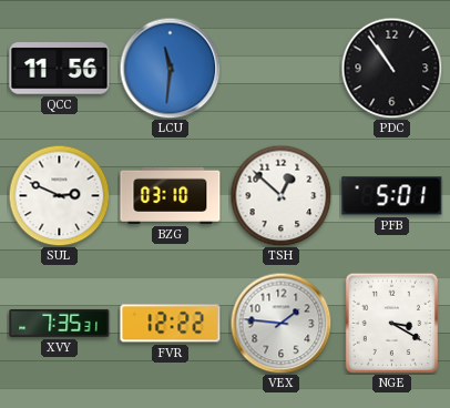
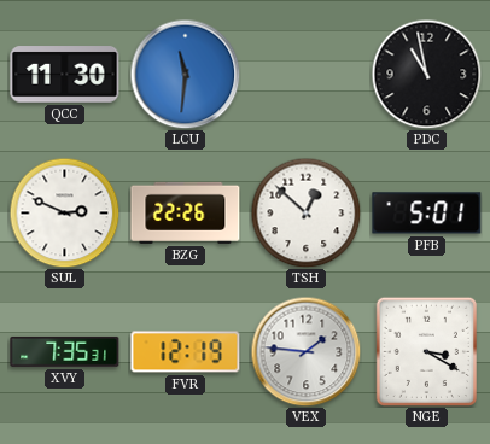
QCC: 11:56 -> 11:30 (65, 75)
PDC: 10:54 -> 10:58 (426, 74)
BZG: 03:10 -> 22:26 (186, 212)
FVR: 12:22 -> 12:19 (186, 352)
